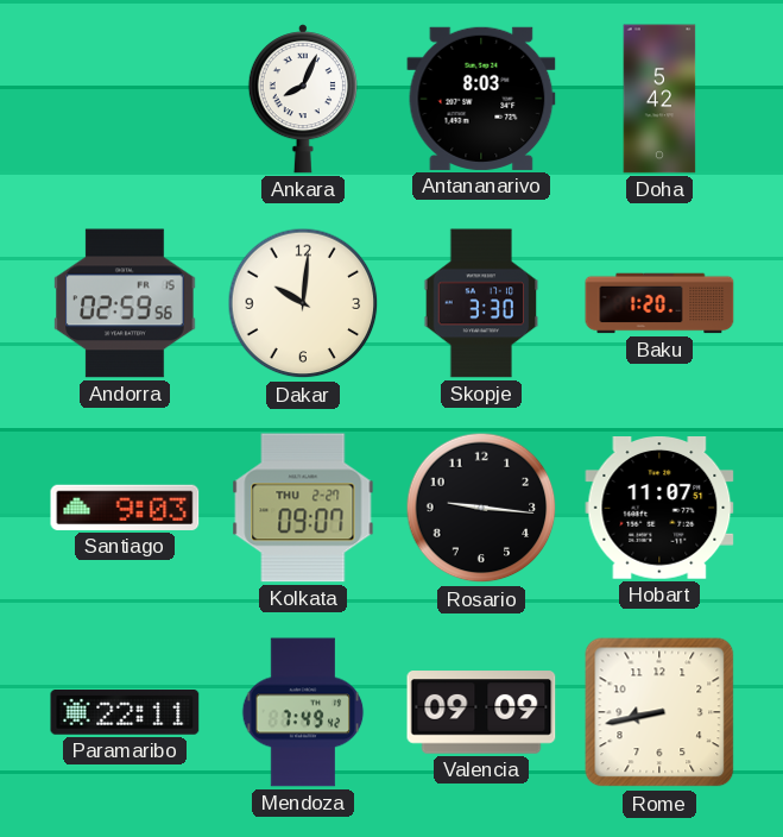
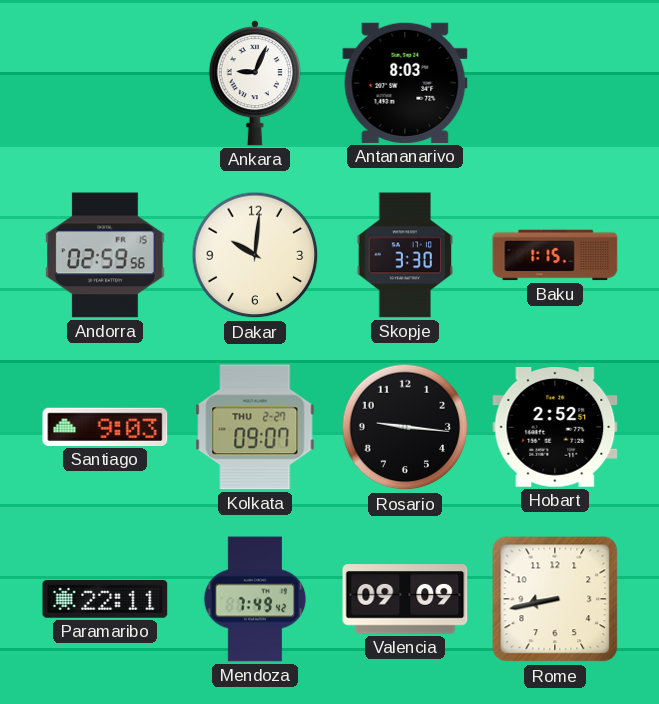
Ankara: 8:04 -> 9:04 (255, 83)
Doha: 5:42 -> none (659, 99)
Baku: 1:20 -> 1:15 (555, 255)
Hobart: 11:07 -> 2:52 (555, 428)
